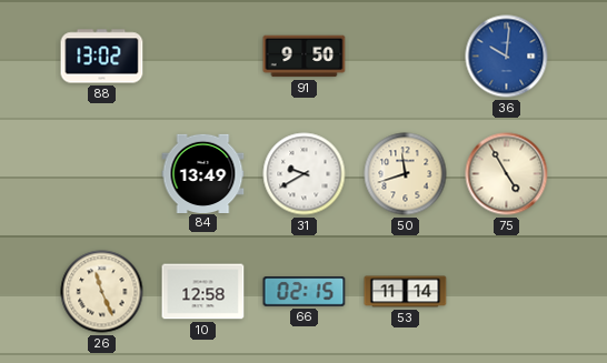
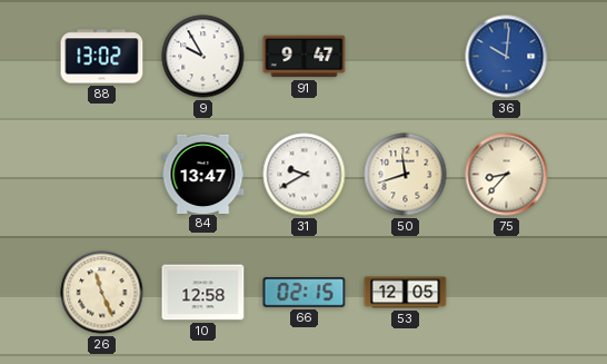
9: none -> 9:55 (203, 57)
91: 9:50 -> 9:47 (305, 57)
84: 13:49 -> 13:47 (203, 174)
75: 4:55 -> 8:37 (507, 175)
53: 11:14 -> 12:05 (406, 293)
